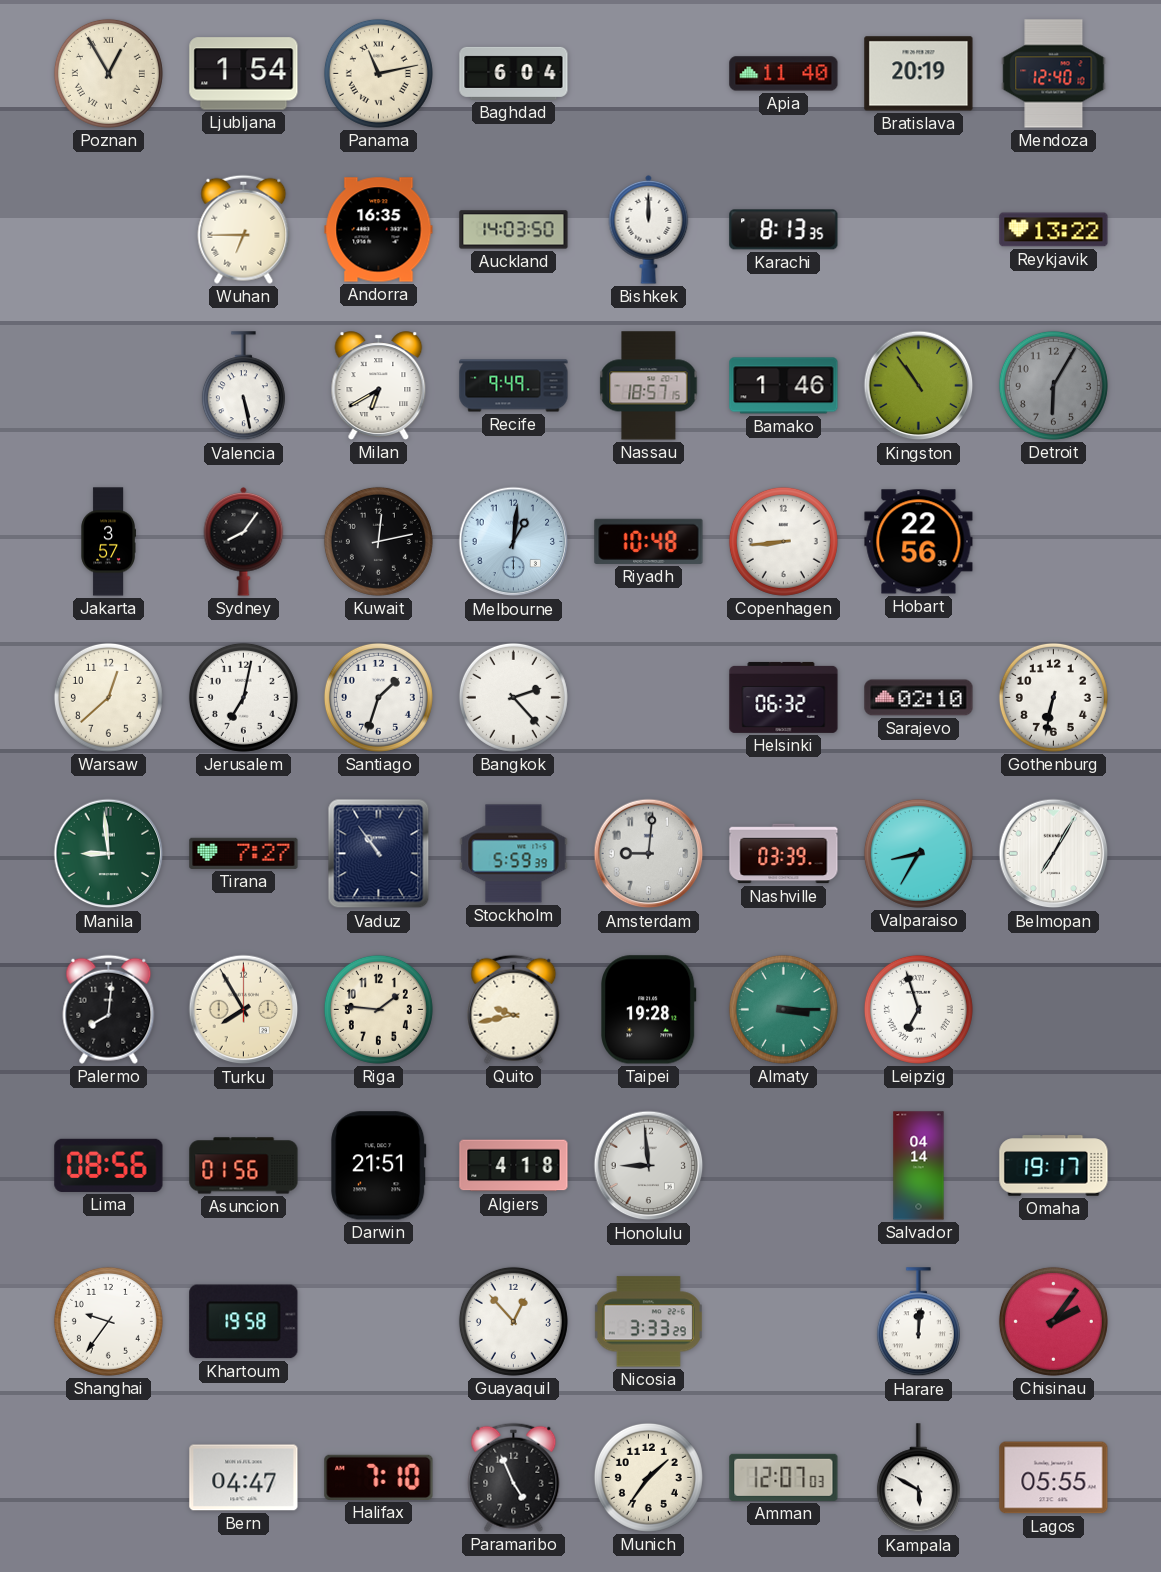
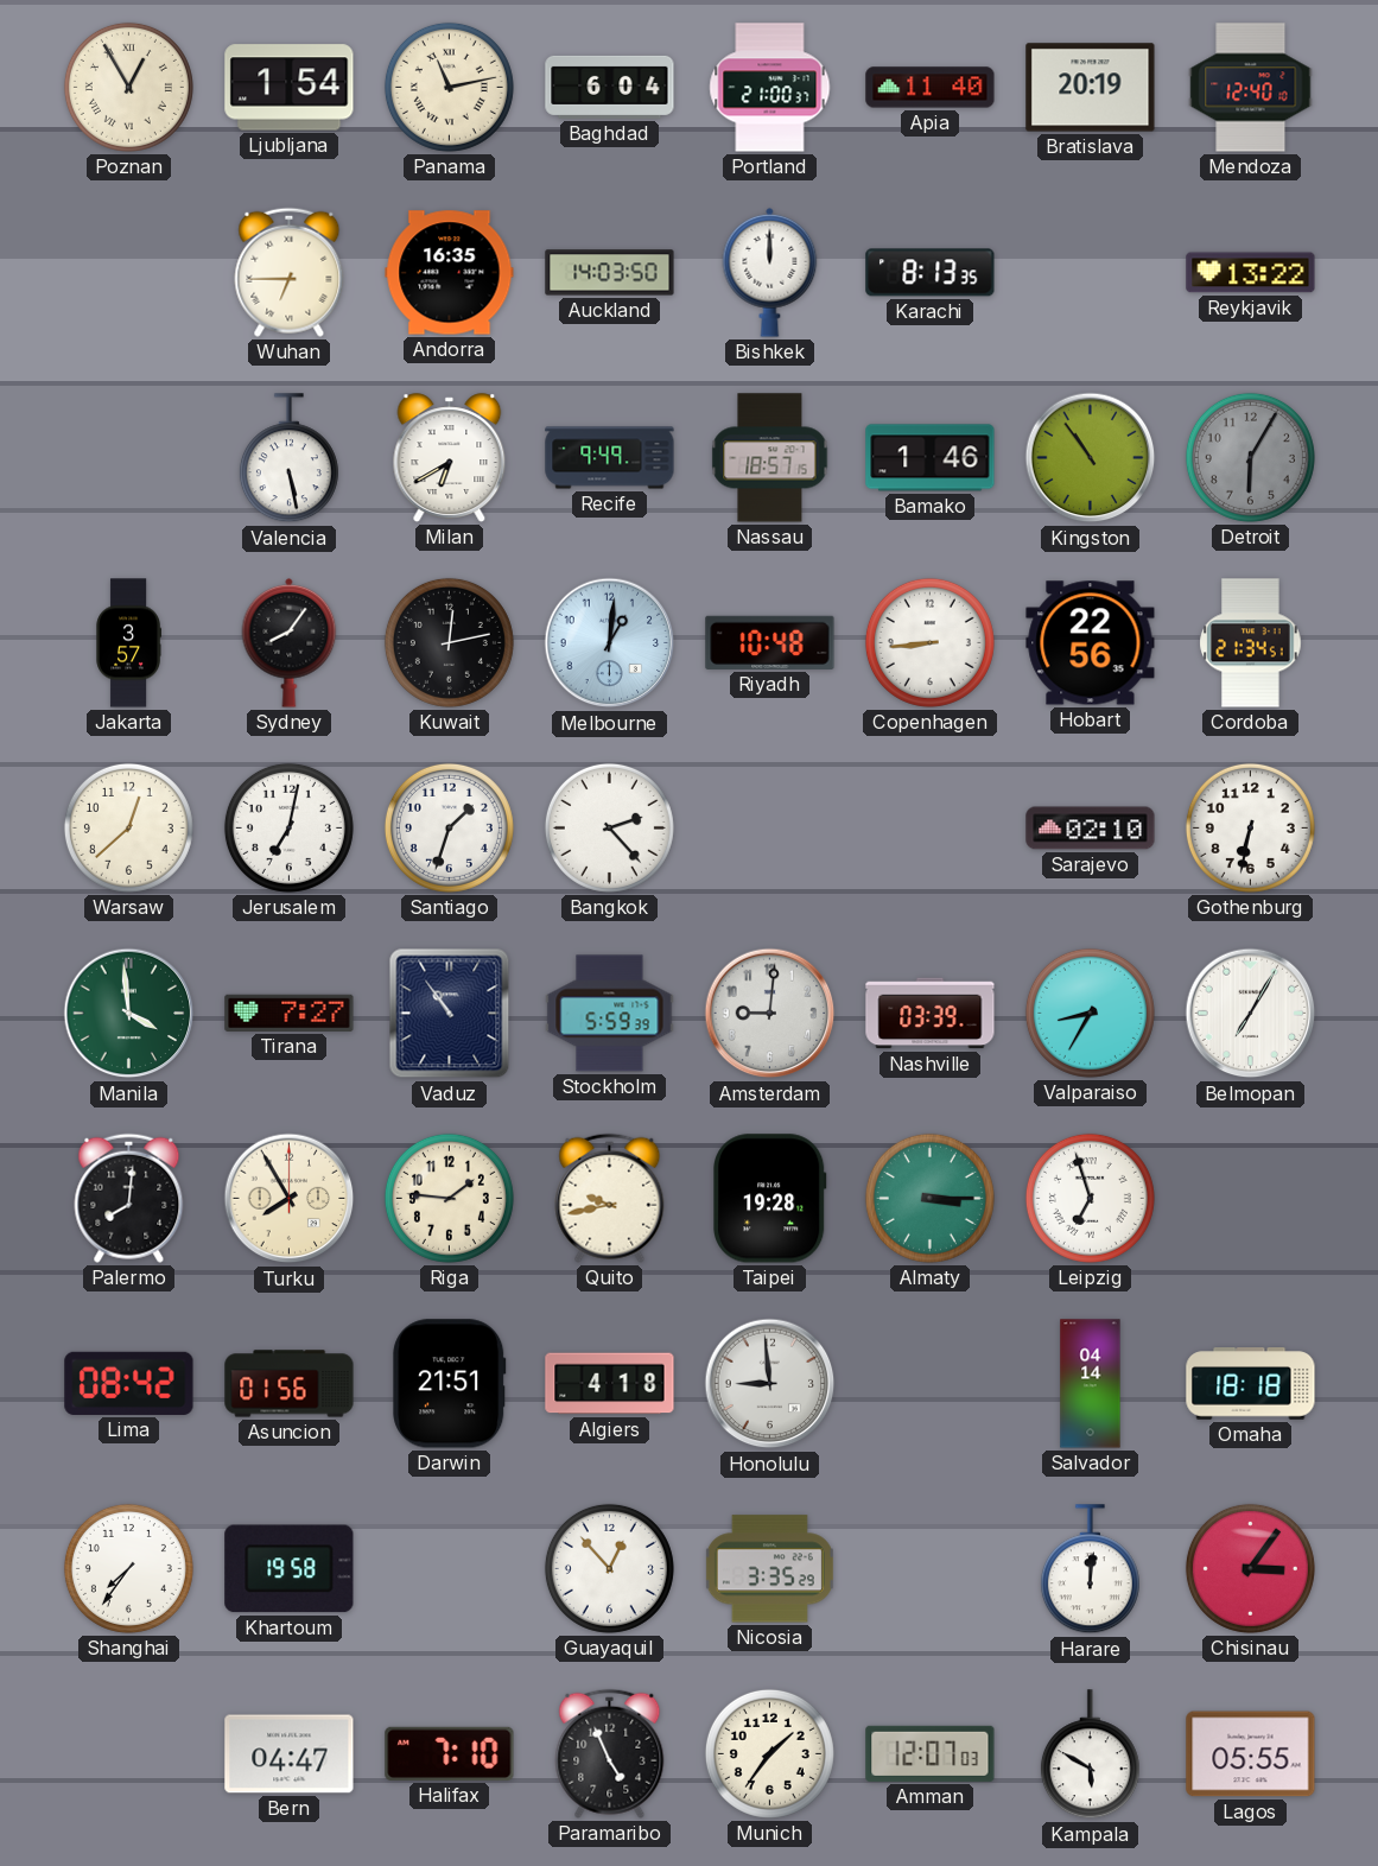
Portland: none -> 21:00 (770, 88)
Cordoba: none -> 21:34 (1251, 643)
Helsinki: 06:32 -> none (784, 697)
Manila: 8:59 -> 3:59 (129, 1014)
Lima: 08:56 -> 08:42 (129, 1383)
Omaha: 19:17 -> 18:18 (1251, 1384)
Shanghai: 9:36 -> 7:36 (128, 1568)
Nicosia: 3:33 -> 3:35 (769, 1569)
Chisinau: 2:06 -> 3:06 (1250, 1568)
